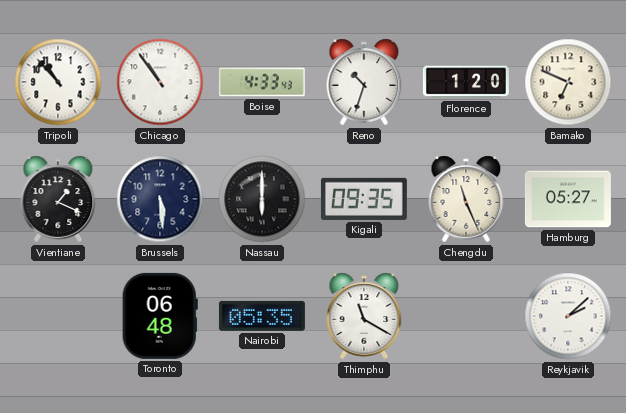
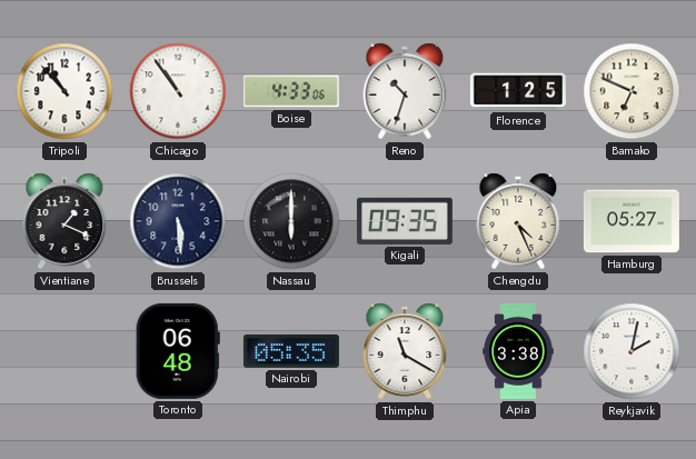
Boise: 4:33:43 -> 4:33:06 (291, 91)
Florence: 1:20 -> 1:25 (518, 91)
Chengdu: 11:26 -> 4:26 (518, 221)
Apia: none -> 3:38 (518, 351)
Reykjavik: 2:08 -> 2:02 (632, 351)
